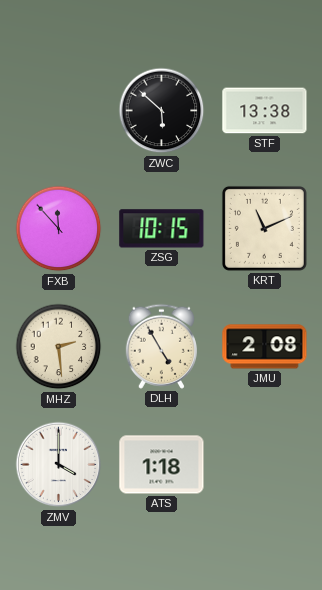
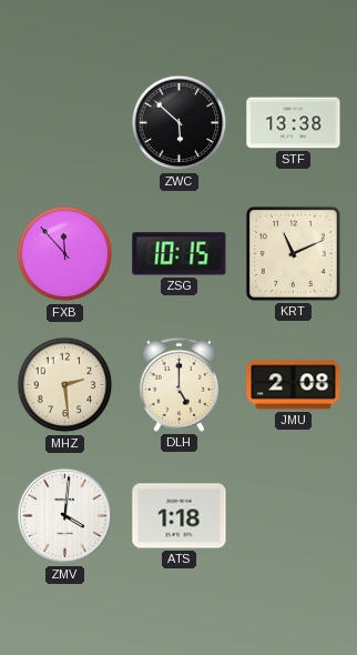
DLH: 4:55 -> 5:00 (178, 384)
ZMV: 4:00 -> 4:01 (65, 516)
